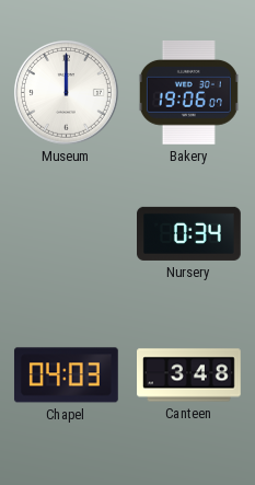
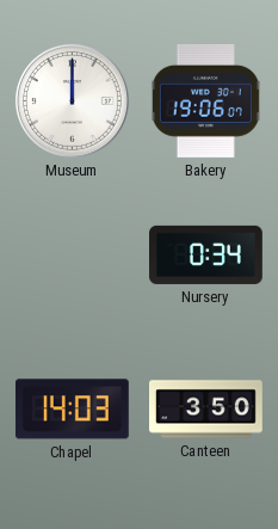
Chapel: 04:03 -> 14:03 (72, 410)
Canteen: 3:48 -> 3:50 (206, 410)
